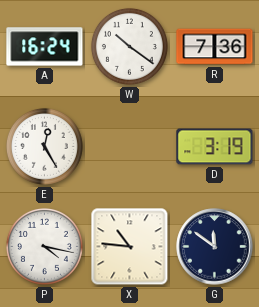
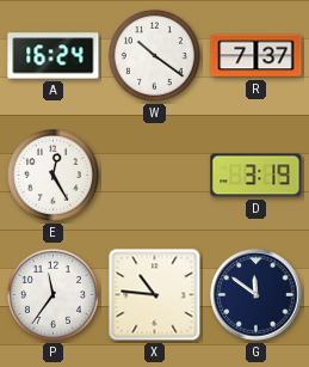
R: 7:36 -> 7:37 (257, 56)
P: 4:17 -> 11:36 (52, 294)
